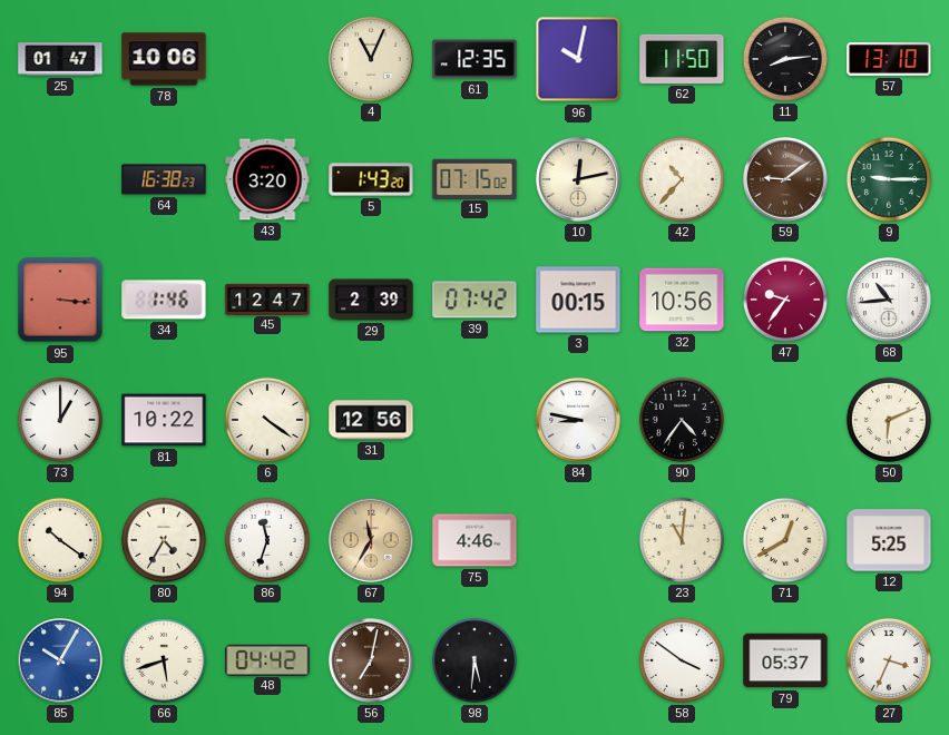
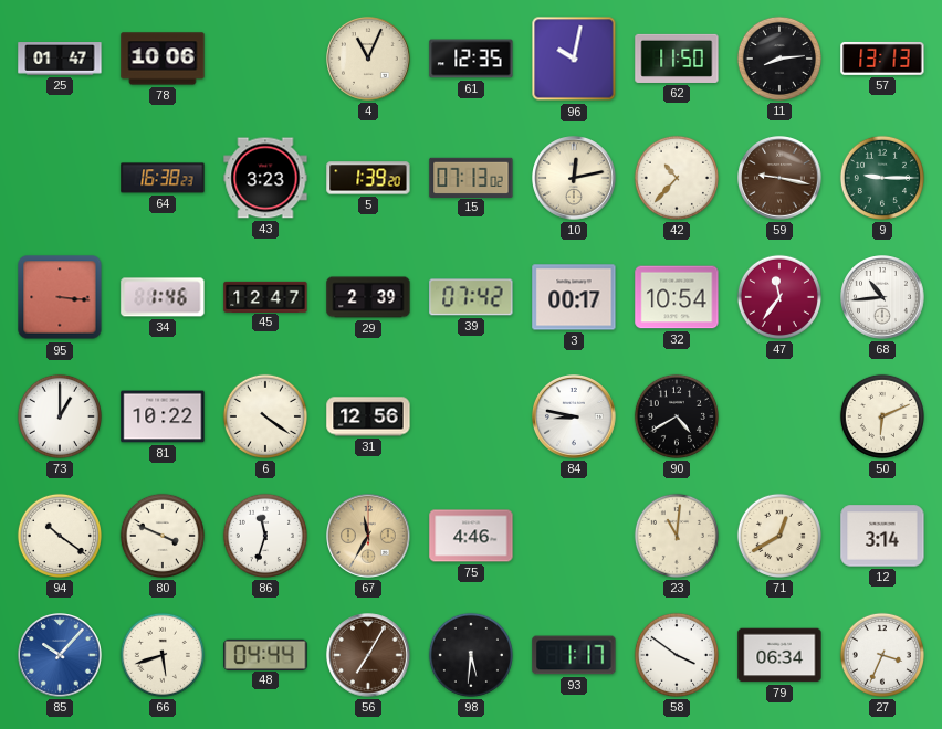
57: 13:10 -> 13:13 (882, 59)
43: 3:20 -> 3:23 (265, 178)
5: 1:43 -> 1:39 (368, 178)
15: 07:15 -> 07:13 (471, 177)
59: 9:09 -> 9:17 (779, 178)
3: 00:15 -> 00:17 (574, 297)
32: 10:56 -> 10:54 (677, 297)
47: 9:36 -> 11:36 (779, 297)
90: 4:36 -> 4:40 (677, 416)
80: 4:35 -> 3:49 (163, 536)
12: 5:25 -> 3:14 (882, 536)
85: 10:05 -> 10:07 (60, 655)
48: 04:42 -> 04:44 (265, 654)
56: 7:02 -> 7:05 (368, 655)
93: none -> 1:17 (574, 655)
79: 05:37 -> 06:34 (779, 655)
